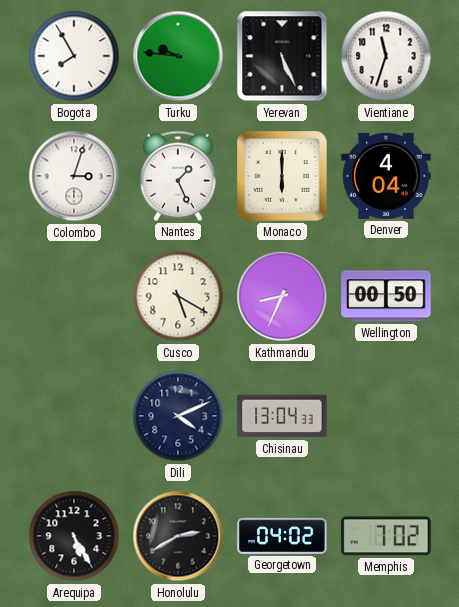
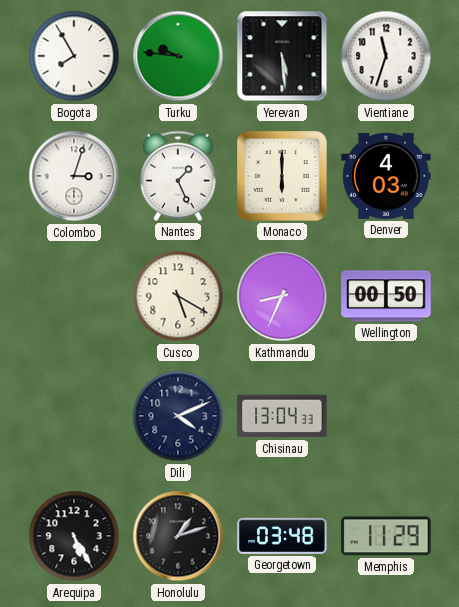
Yerevan: 5:26 -> 5:29 (282, 56)
Denver: 4:04 -> 4:03 (386, 176)
Honolulu: 2:40 -> 1:12 (178, 536)
Georgetown: 04:02 -> 03:48 (282, 536)
Memphis: 7:02 -> 11:29 (386, 536)
